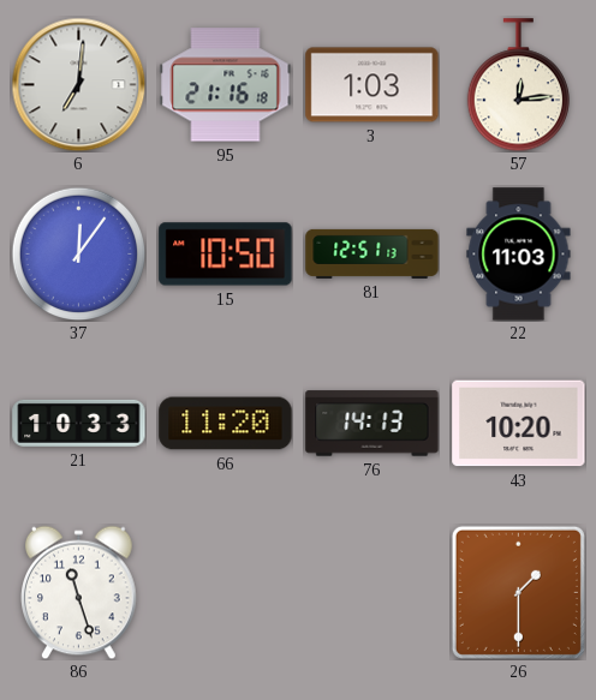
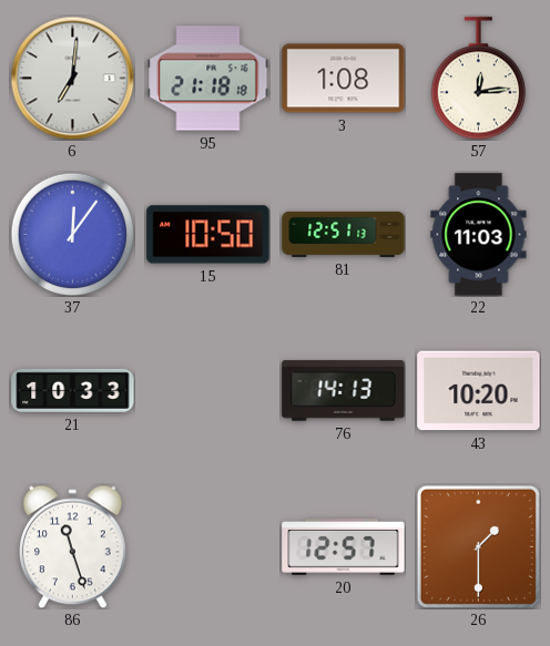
95: 21:16 -> 21:18 (208, 79)
3: 1:03 -> 1:08 (344, 79)
66: 11:20 -> none (226, 424)
20: none -> 12:57 (344, 547)
